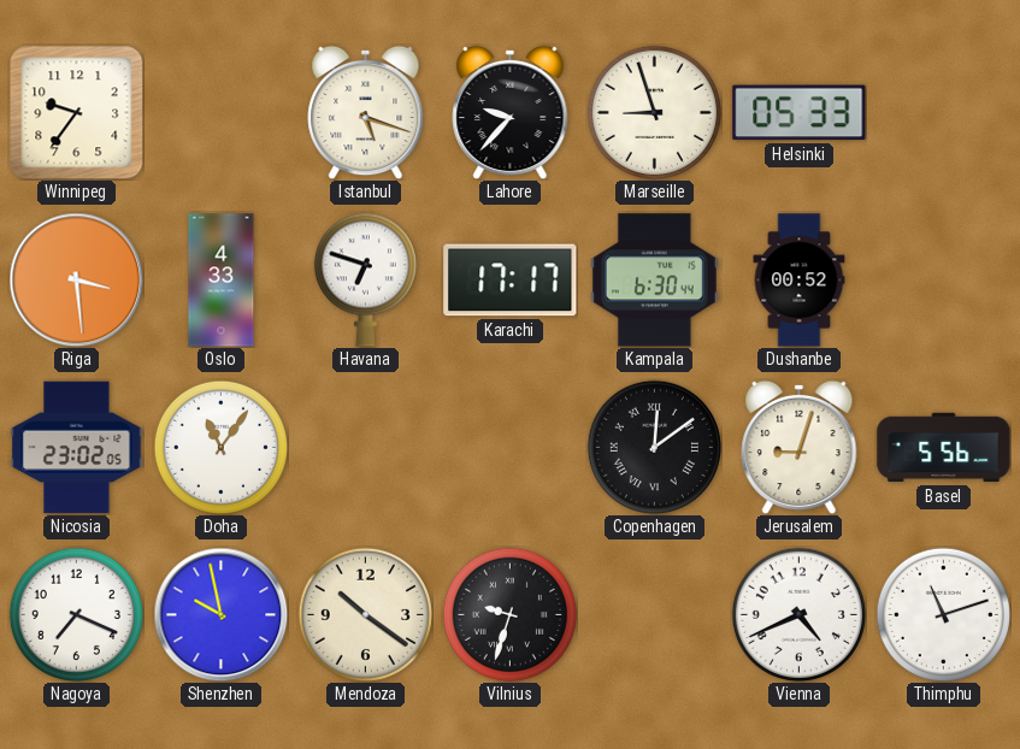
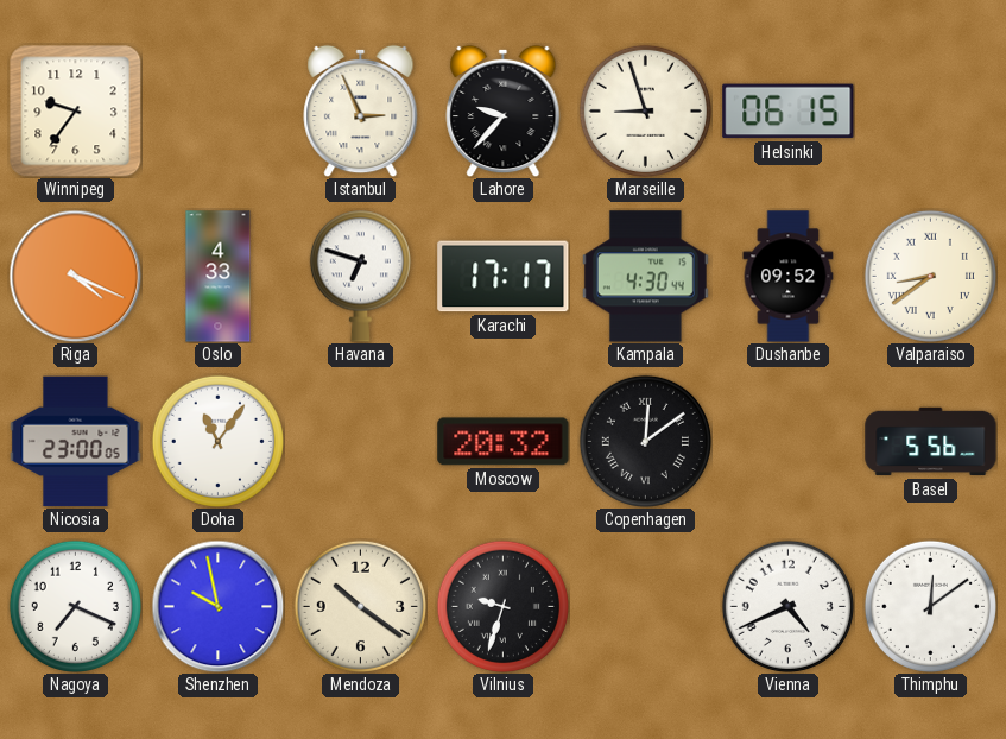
Istanbul: 5:18 -> 2:56 (361, 110)
Helsinki: 05:33 -> 06:15 (789, 112)
Riga: 3:29 -> 4:19 (75, 276)
Kampala: 6:30 -> 4:30 (645, 277)
Dushanbe: 00:52 -> 09:52 (789, 277)
Valparaiso: none -> 8:39 (930, 276)
Nicosia: 23:02 -> 23:00 (76, 442)
Moscow: none -> 20:32 (504, 442)
Jerusalem: 9:03 -> none (800, 447)
Thimphu: 11:12 -> 12:09 (930, 606)
